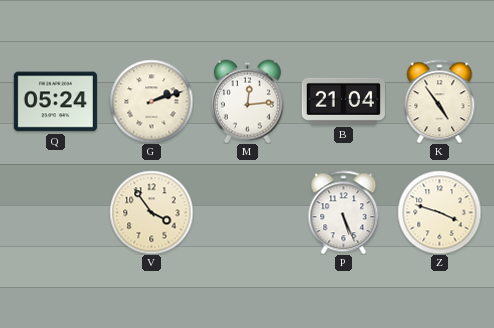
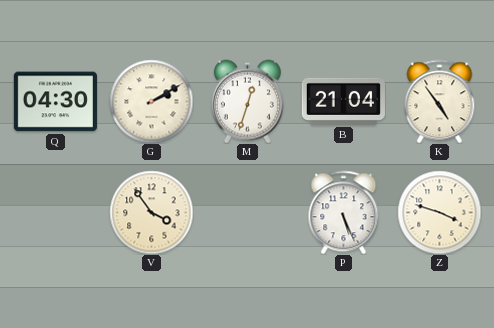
Q: 05:24 -> 04:30 (55, 102)
G: 2:12 -> 2:10 (151, 101)
M: 12:14 -> 12:33 (247, 101)
